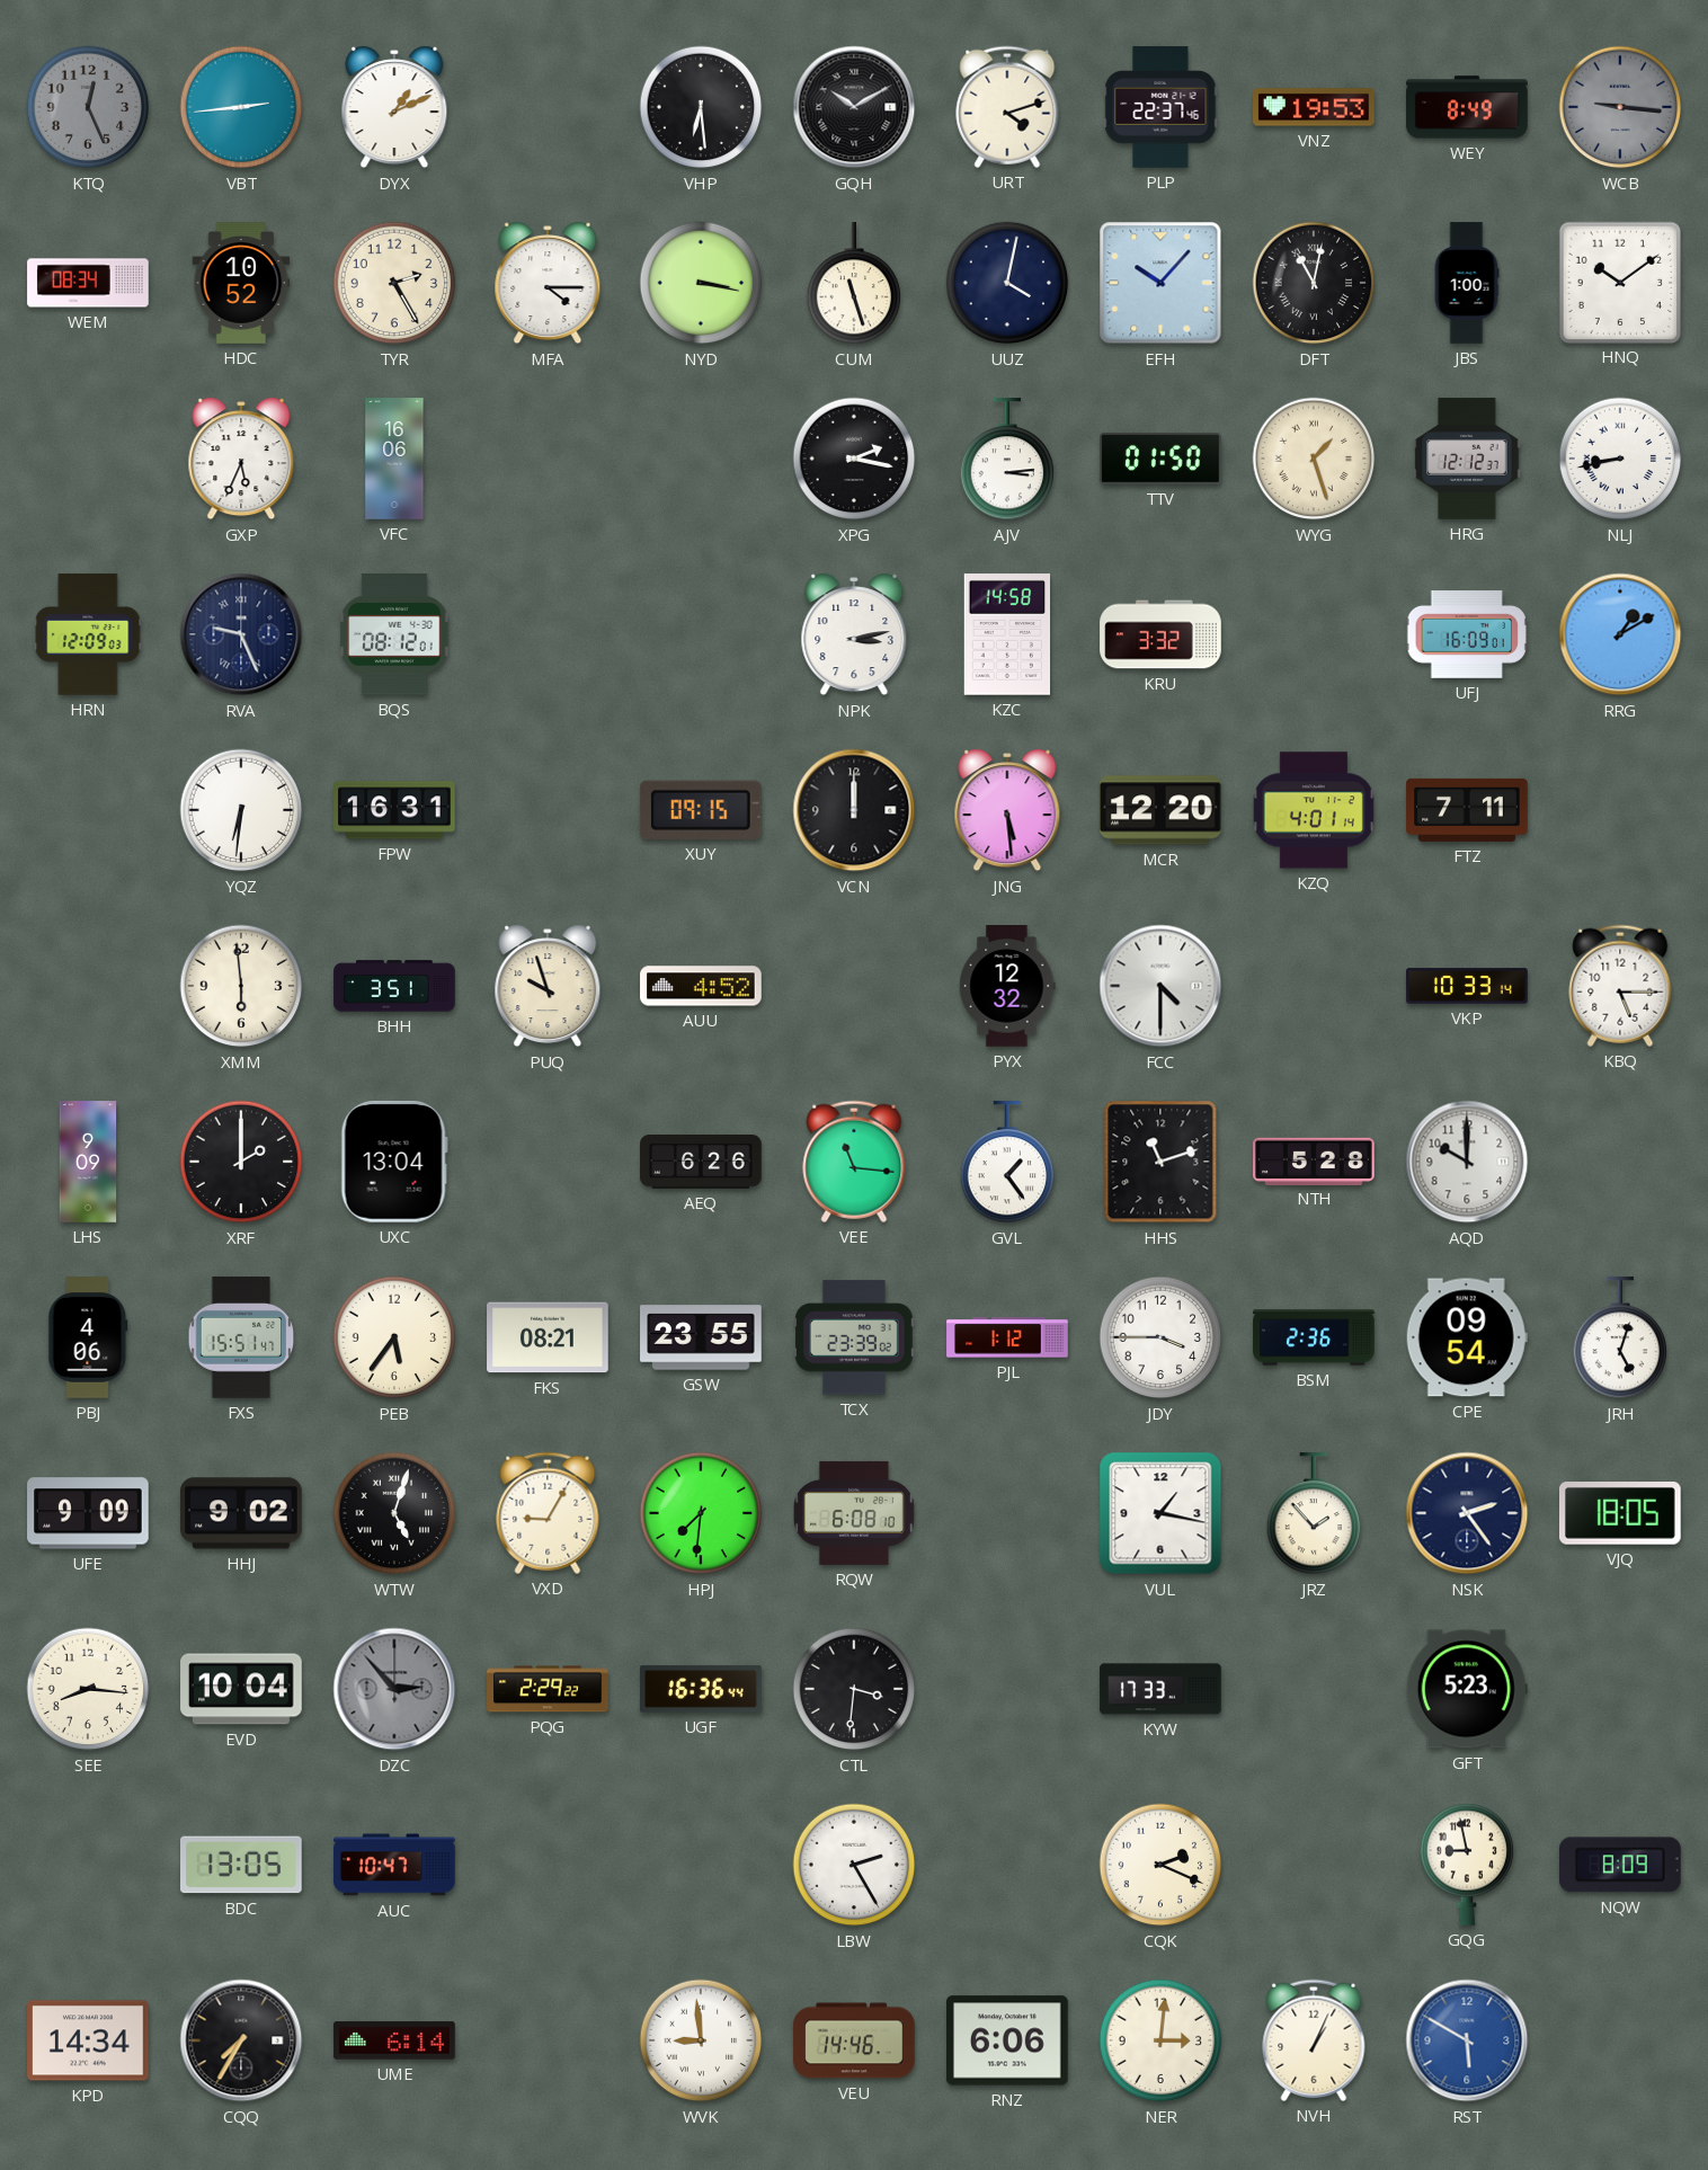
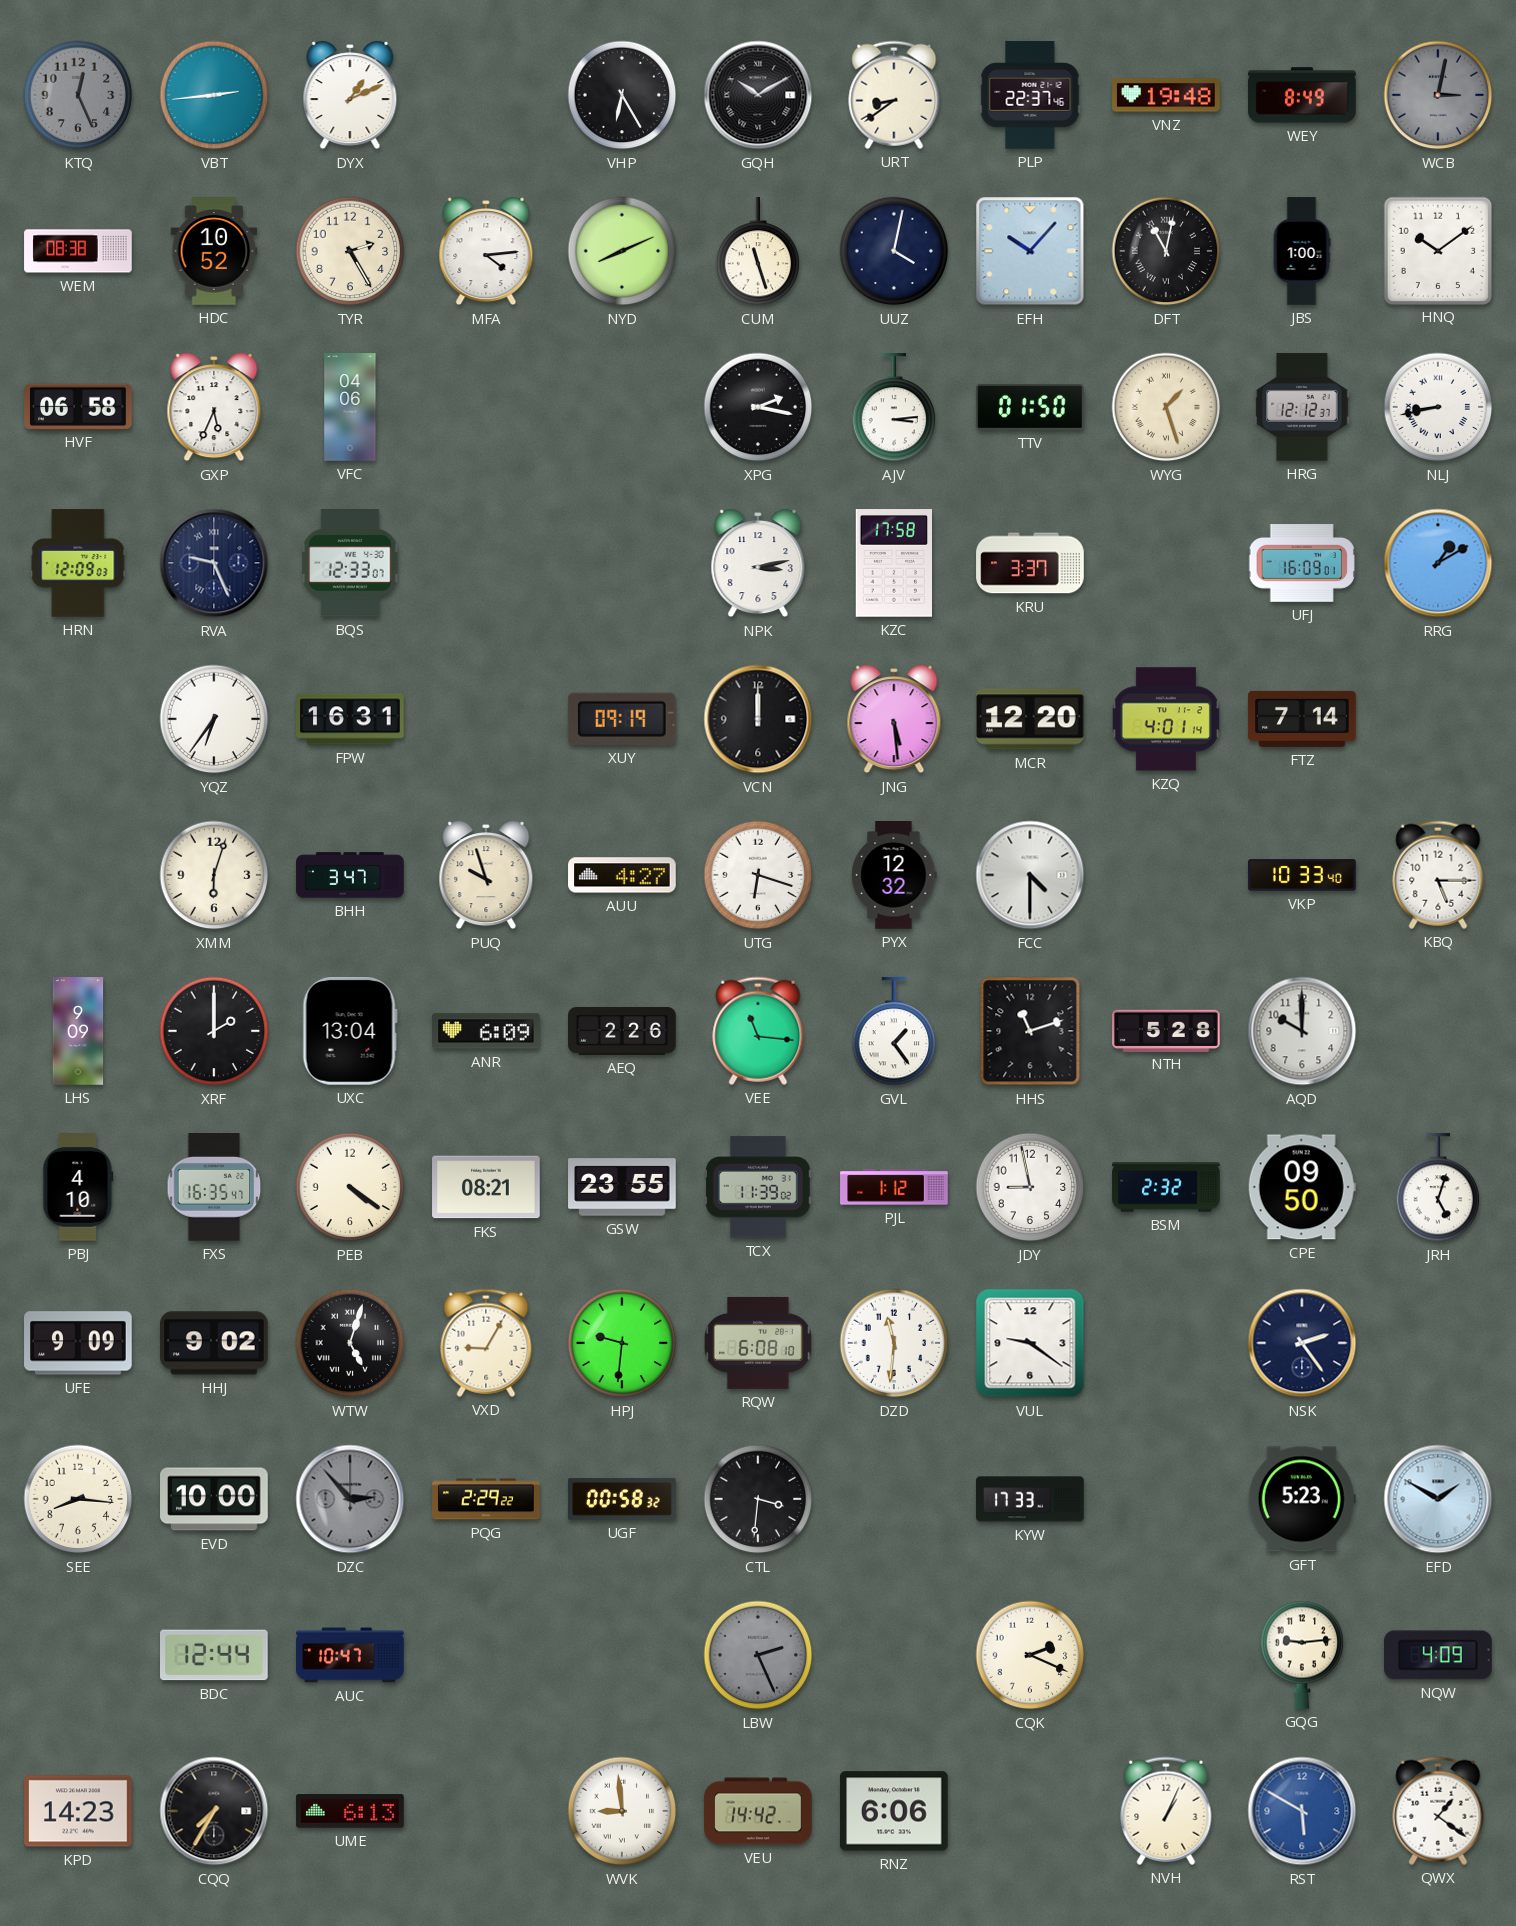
VHP: 6:29 -> 6:25 (622, 95)
URT: 4:12 -> 8:39 (894, 95)
VNZ: 19:53 -> 19:48 (1166, 95)
WCB: 9:16 -> 3:02 (1438, 95)
WEM: 08:34 -> 08:38 (78, 251)
MFA: 4:15 -> 4:14 (486, 251)
NYD: 3:17 -> 8:11 (622, 251)
HVF: none -> 06:58 (79, 406)
VFC: 16:06 -> 04:06 (350, 407)
BQS: 08:12 -> 12:33 (350, 563)
KZC: 14:58 -> 17:58 (893, 563)
KRU: 3:32 -> 3:37 (1030, 563)
YQZ: 6:31 -> 6:36 (214, 719)
XUY: 09:15 -> 09:19 (622, 719)
FTZ: 7:11 -> 7:14 (1302, 719)
XMM: 5:59 -> 6:03 (214, 875)
BHH: 3:51 -> 3:47 (350, 875)
AUU: 4:52 -> 4:27 (622, 875)
UTG: none -> 6:18 (758, 875)
VKP: 10:33:14 -> 10:33:40 (1302, 875)
ANR: none -> 6:09 (486, 1031)
AEQ: 6:26 -> 2:26 (622, 1032)
PBJ: 4:06 -> 4:10 (78, 1187)
FXS: 15:51 -> 16:35 (214, 1187)
PEB: 5:36 -> 4:21 (350, 1187)
TCX: 23:39 -> 11:39 (758, 1187)
JDY: 3:45 -> 8:58 (1030, 1187)
BSM: 2:36 -> 2:32 (1166, 1187)
CPE: 09:54 -> 09:50 (1302, 1187)
HPJ: 7:31 -> 9:31 (622, 1343)
DZD: none -> 11:31 (894, 1343)
VUL: 1:17 -> 9:21 (1030, 1343)
JRZ: 1:53 -> none (1314, 1514)
VJQ: 18:05 -> none (1620, 1514)
EVD: 10:04 -> 10:00 (214, 1499)
UGF: 16:36 -> 00:58 (622, 1499)
EFD: none -> 1:50 (1438, 1499)
BDC: 13:05 -> 12:44 (215, 1655)
LBW: 2:25 -> 2:26 (758, 1655)
LBW dial: white -> grey (758, 1655)
GQG: 8:58 -> 9:14 (1302, 1655)
NQW: 8:09 -> 4:09 (1439, 1655)
KPD: 14:34 -> 14:23 (78, 1811)
UME: 6:14 -> 6:13 (350, 1811)
VEU: 14:46 -> 14:42 (758, 1811)
NER: 3:01 -> none (1160, 2040)
QWX: none -> 1:21 (1438, 1811)
